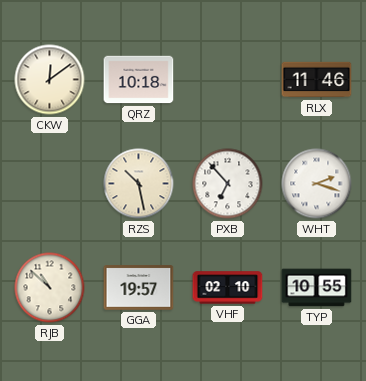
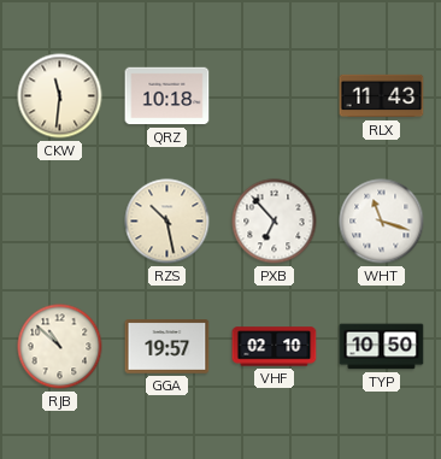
CKW: 12:09 -> 11:31 (60, 96)
RLX: 11:46 -> 11:43 (382, 96)
WHT: 2:18 -> 11:18 (382, 222)
TYP: 10:55 -> 10:50 (382, 347)
